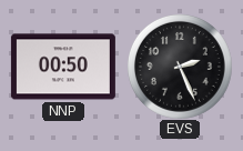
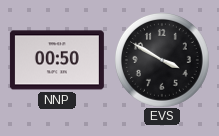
EVS: 2:26 -> 3:50 (162, 60)
